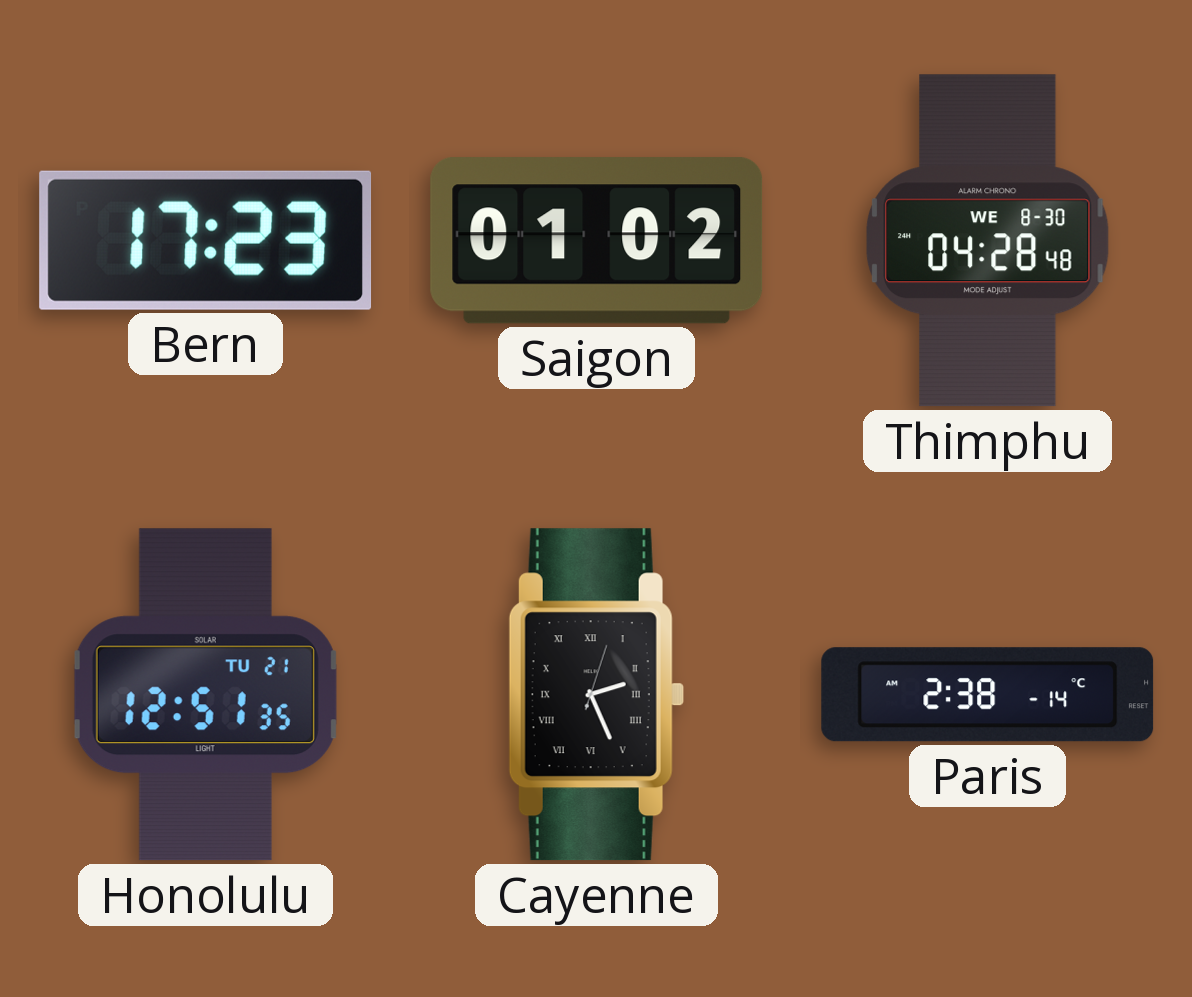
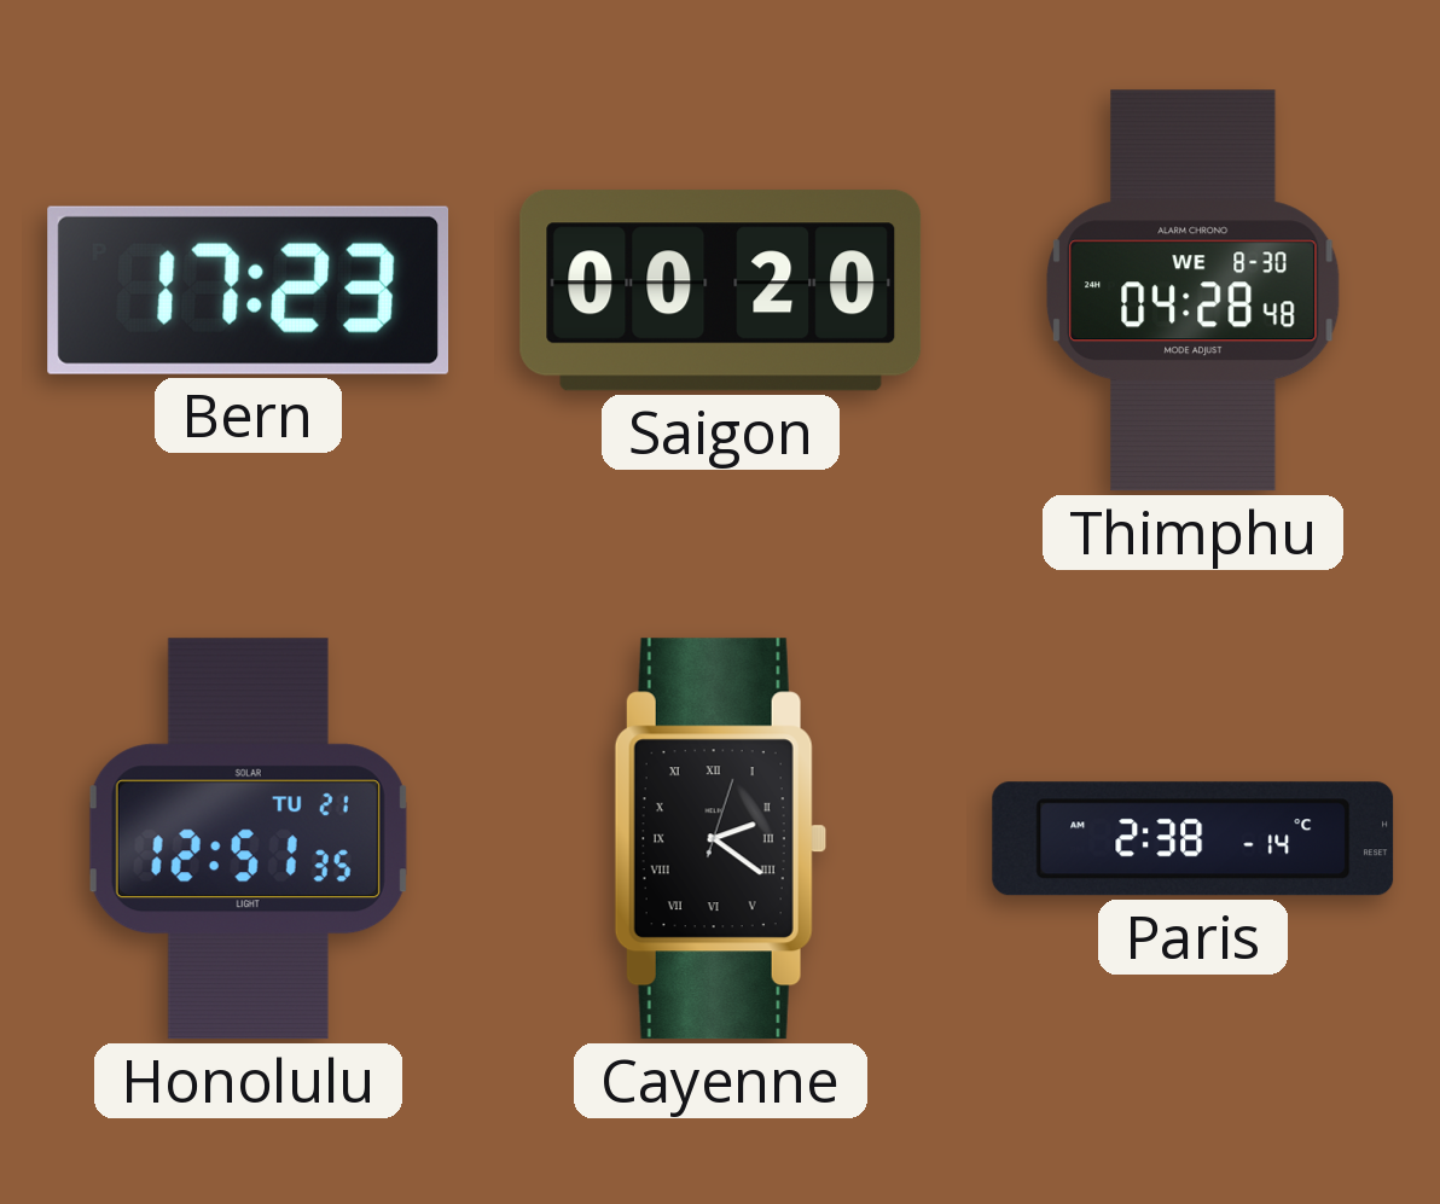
Saigon: 01:02 -> 00:20 (721, 291)
Cayenne: 2:26 -> 2:21 (720, 839)
